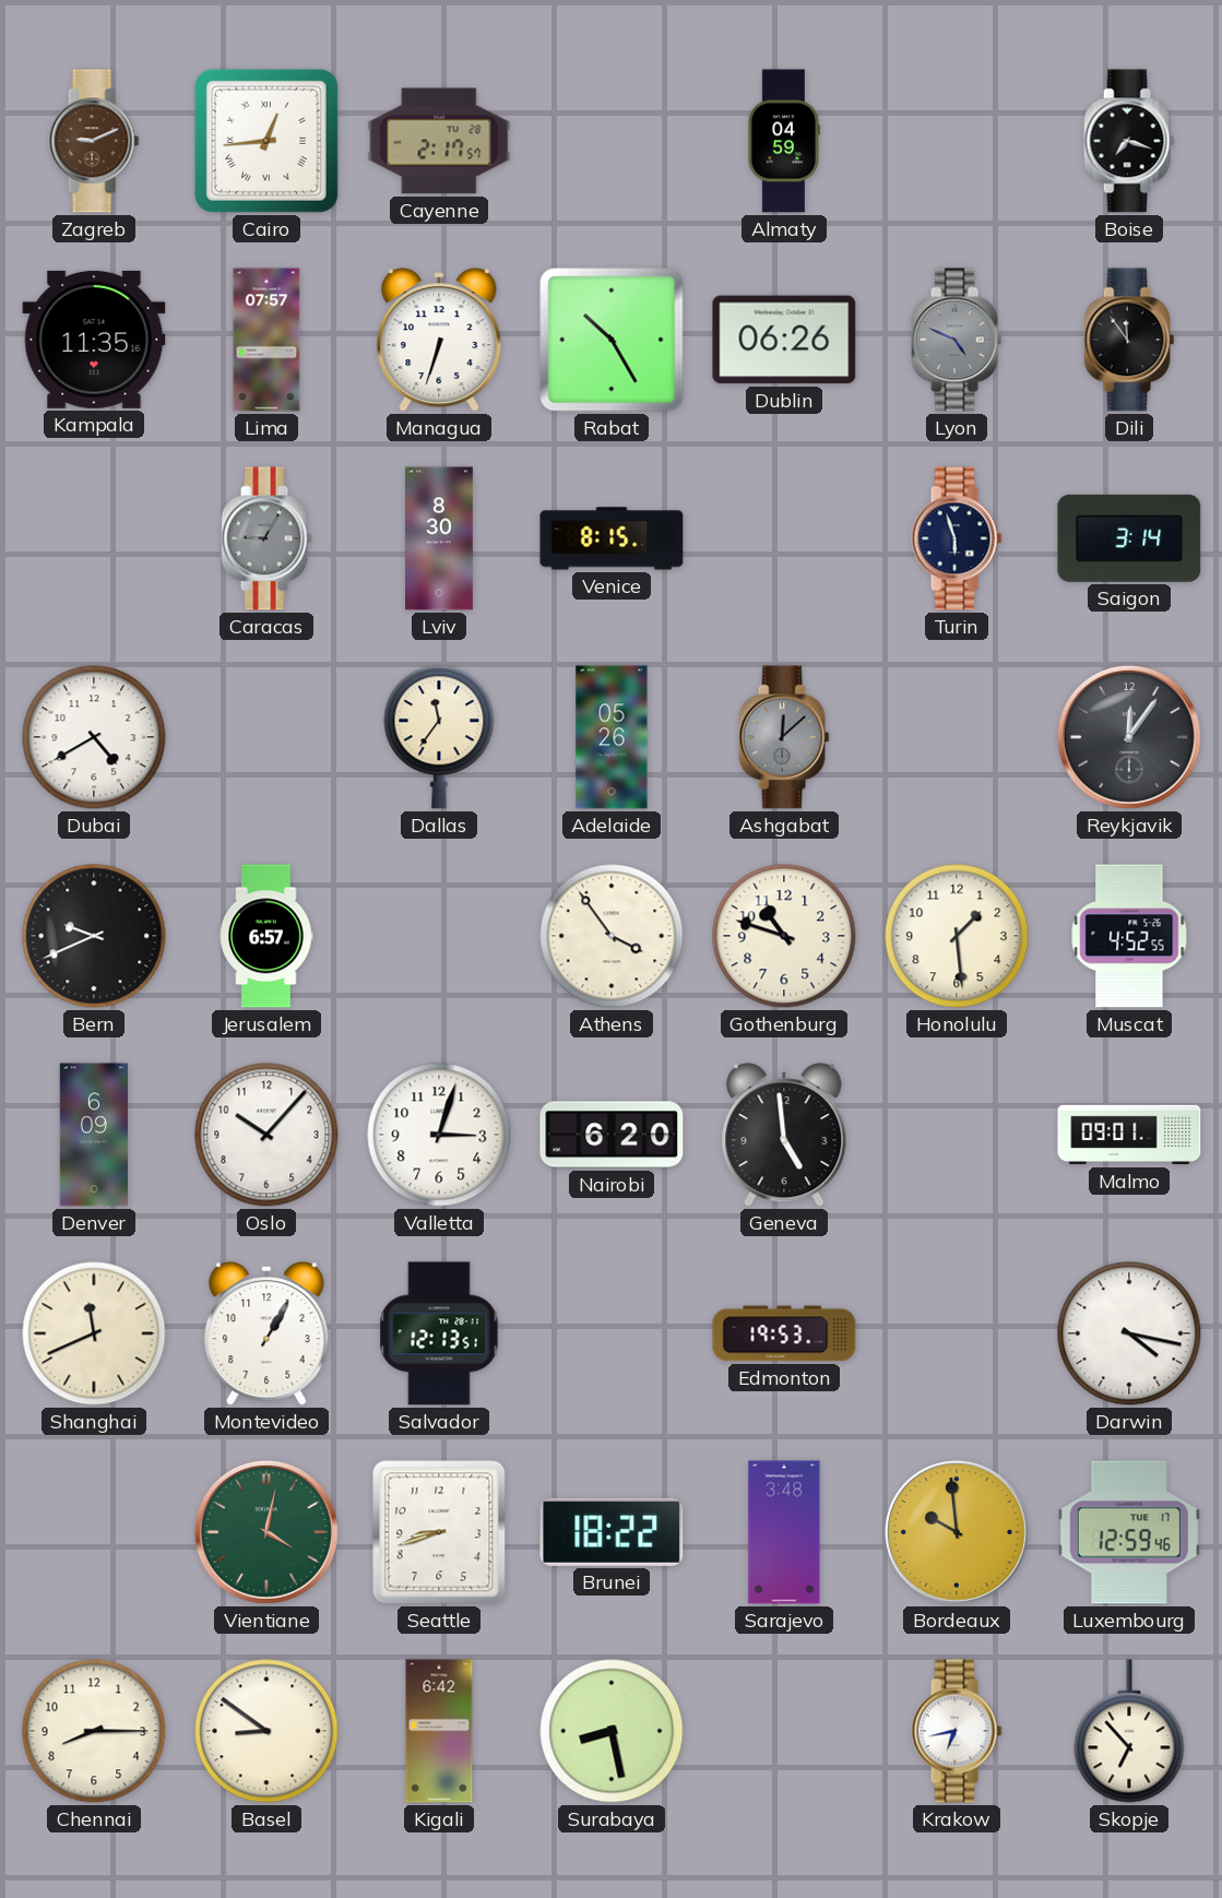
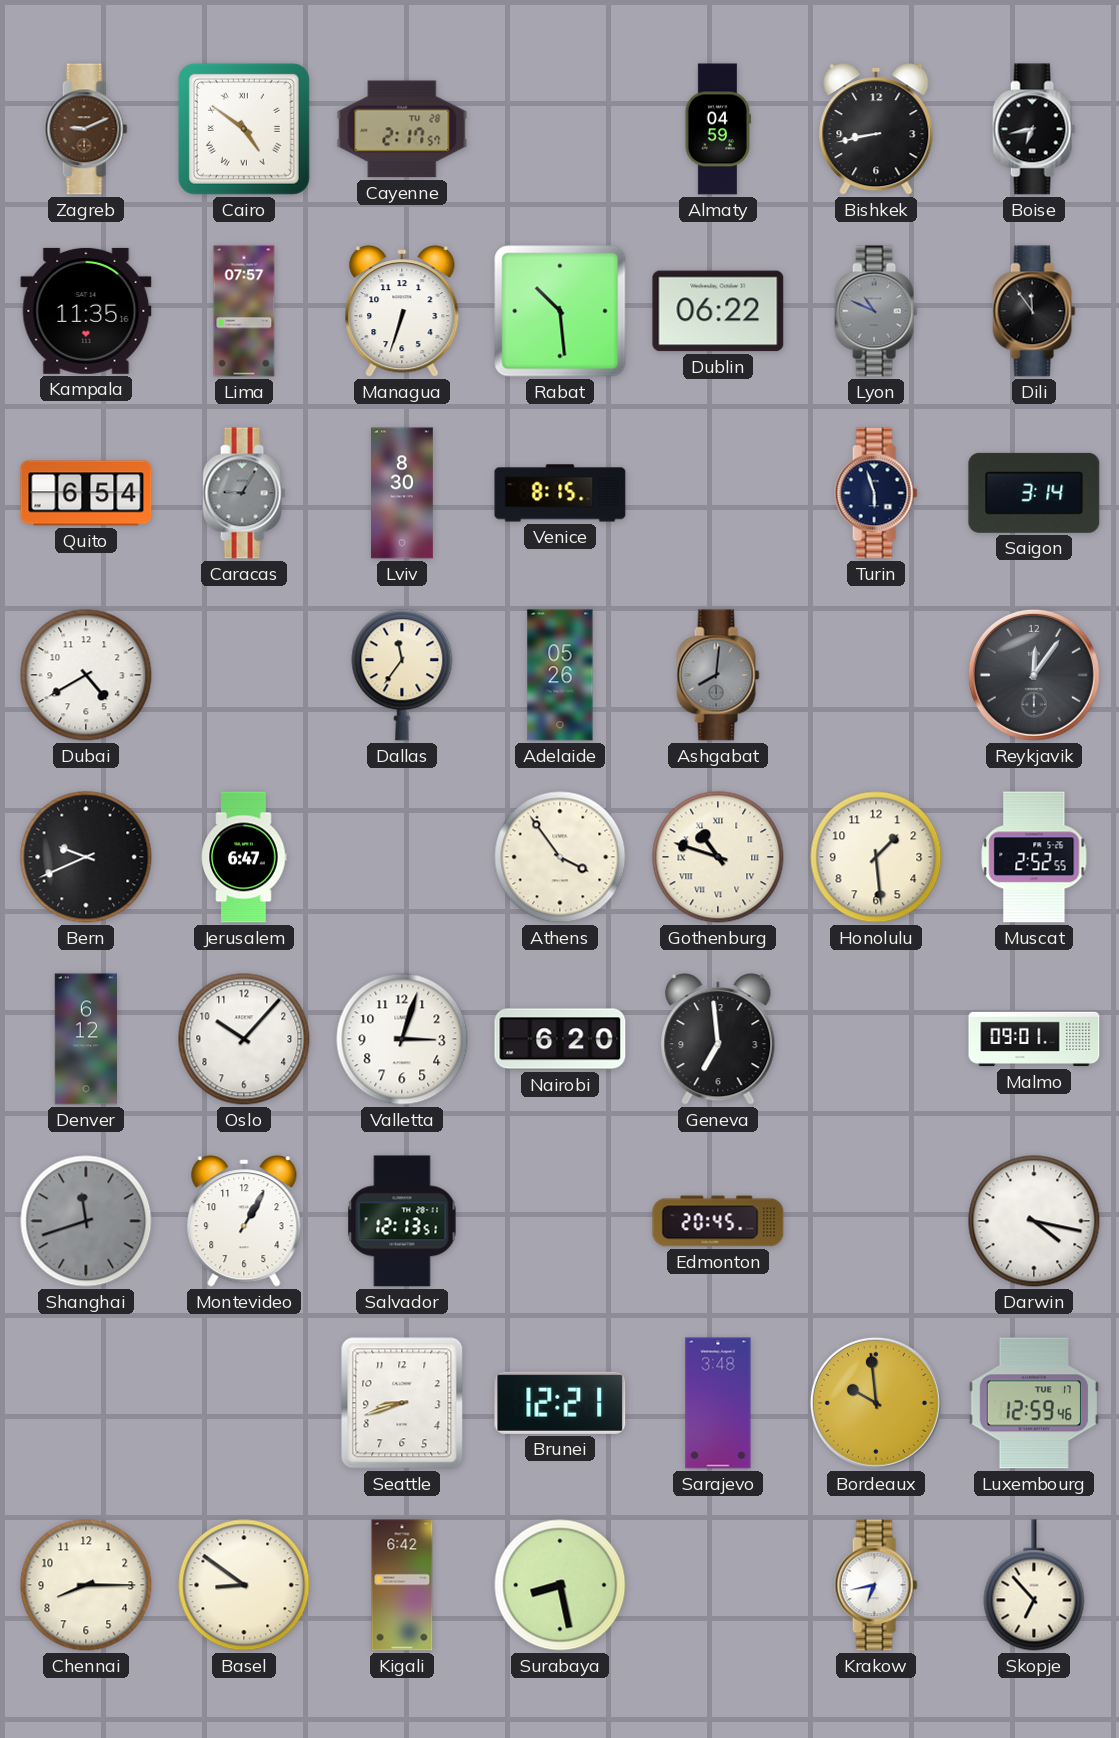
Cairo: 12:44 -> 4:51 (244, 129)
Bishkek: none -> 8:43 (876, 129)
Boise: 7:18 -> 6:43 (1034, 129)
Rabat: 10:25 -> 10:29 (560, 311)
Dublin: 06:26 -> 06:22 (718, 311)
Lyon: 4:49 -> 10:49 (876, 311)
Quito: none -> 6:54 (86, 493)
Ashgabat: 12:08 -> 8:01 (718, 675)
Jerusalem: 6:57 -> 6:47 (244, 857)
Gothenburg numerals: Arabic -> Roman (718, 857)
Muscat: 4:52 -> 2:52 (1034, 857)
Denver: 6:09 -> 6:12 (85, 1039)
Geneva: 4:59 -> 6:59 (718, 1039)
Shanghai: 11:41 -> 11:42 (86, 1221)
Shanghai dial: cream -> grey (86, 1221)
Edmonton: 19:53 -> 20:45 (718, 1221)
Vientiane: 4:02 -> none (266, 1532)
Brunei: 18:22 -> 12:21 (560, 1403)
